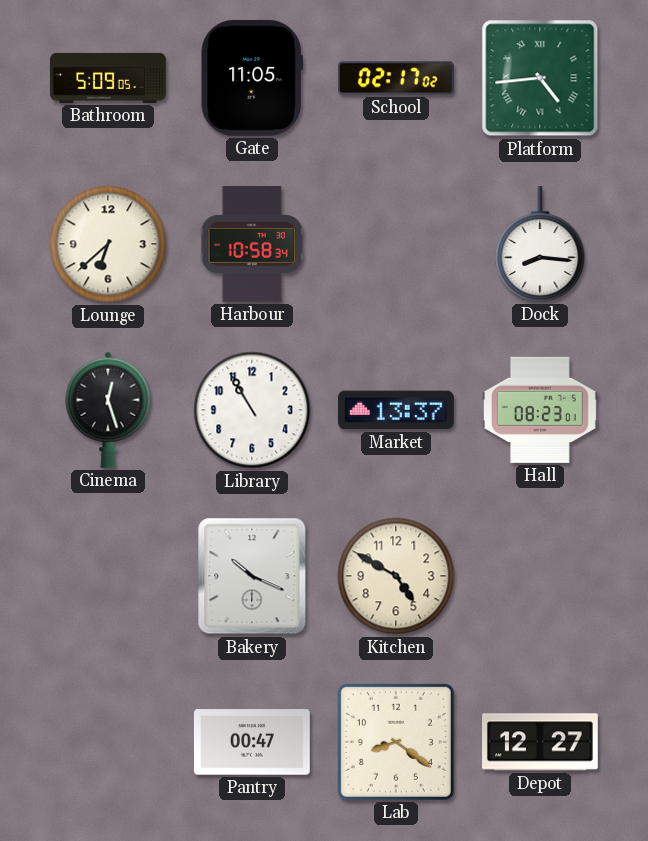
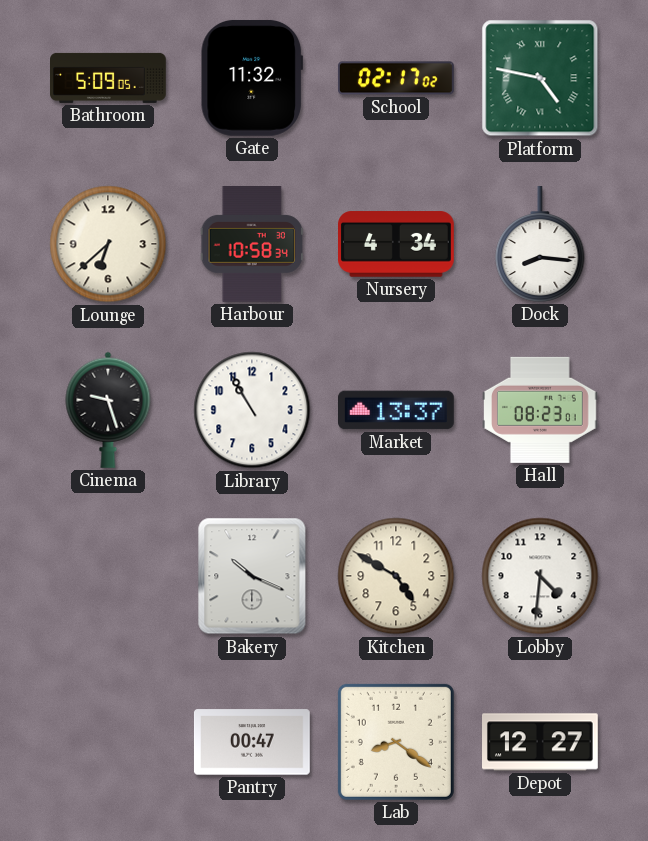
Gate: 11:05 -> 11:32 (252, 78)
Platform: 4:44 -> 4:47 (540, 78)
Nursery: none -> 4:34 (397, 244)
Cinema: 12:27 -> 9:27 (108, 410)
Lobby: none -> 4:31 (540, 576)
